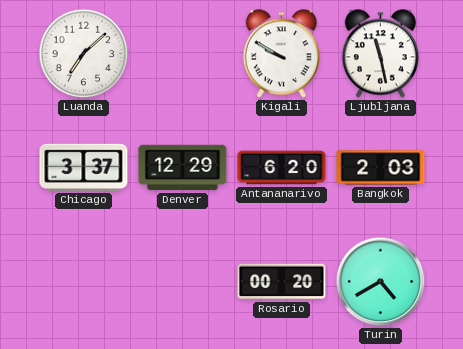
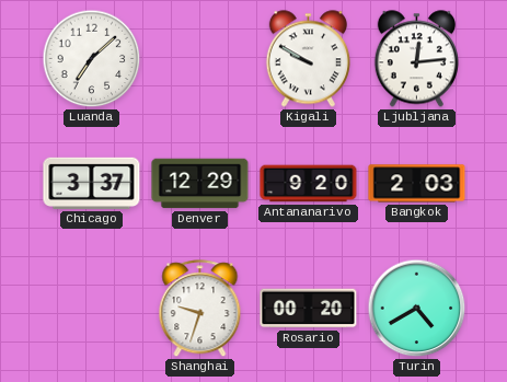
Ljubljana: 11:28 -> 12:14 (416, 59)
Antananarivo: 6:20 -> 9:20 (309, 184)
Shanghai: none -> 9:33 (200, 309)
